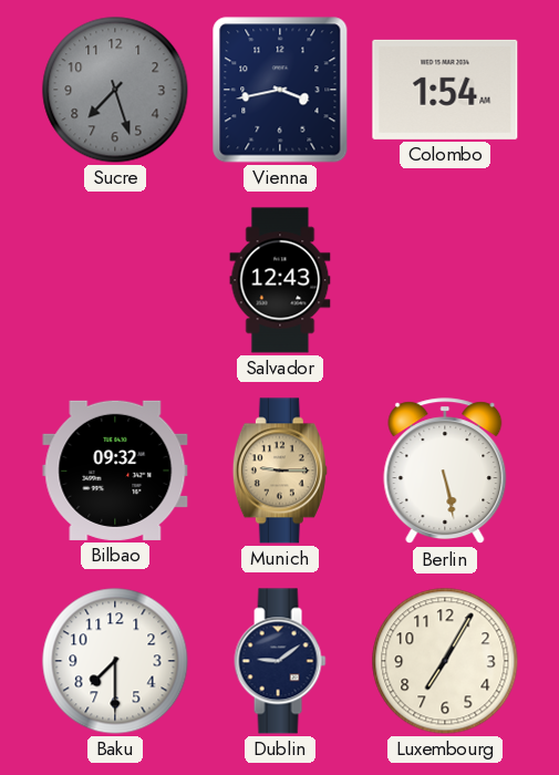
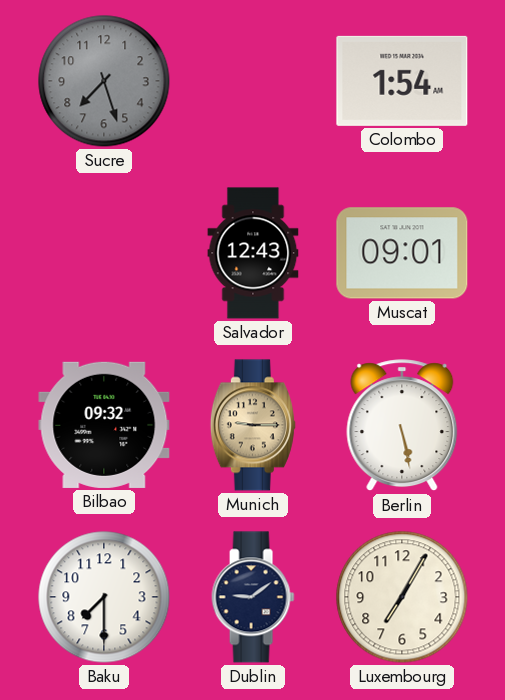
Vienna: 3:43 -> none (280, 90)
Muscat: none -> 09:01 (402, 253)
